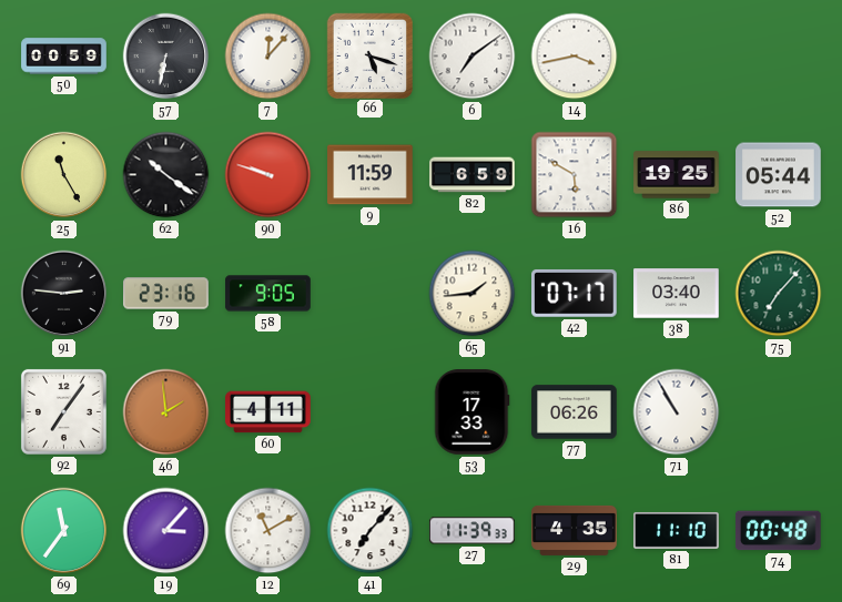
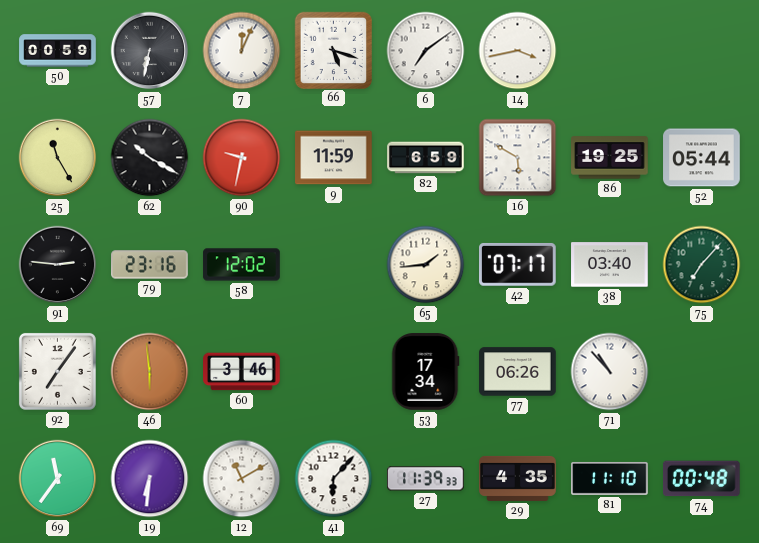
7: 12:07 -> 12:04 (242, 51)
62: 10:21 -> 10:20 (150, 158)
90: 9:48 -> 9:32 (242, 158)
58: 9:05 -> 12:02 (242, 265)
46: 1:59 -> 5:59 (150, 372)
60: 4:11 -> 3:46 (242, 372)
53: 17:33 -> 17:34 (425, 372)
71: 10:55 -> 10:53 (610, 372)
19: 3:07 -> 6:31 (150, 479)
41: 7:07 -> 6:07 (334, 479)
